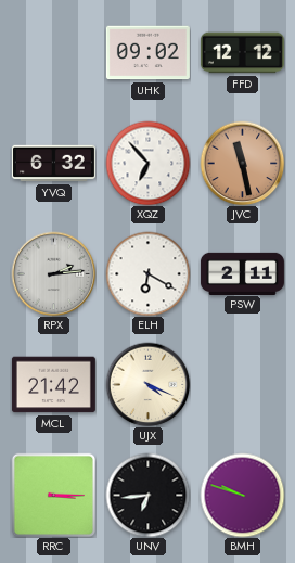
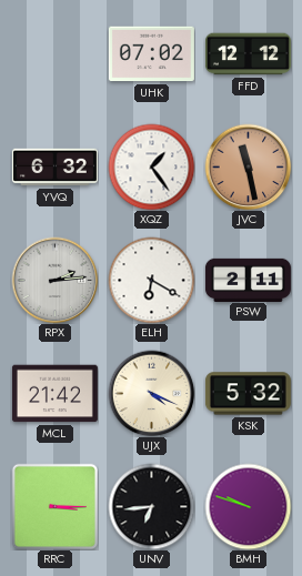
UHK: 09:02 -> 07:02 (151, 54)
XQZ: 6:53 -> 1:24 (151, 166)
KSK: none -> 5:32 (248, 394)
